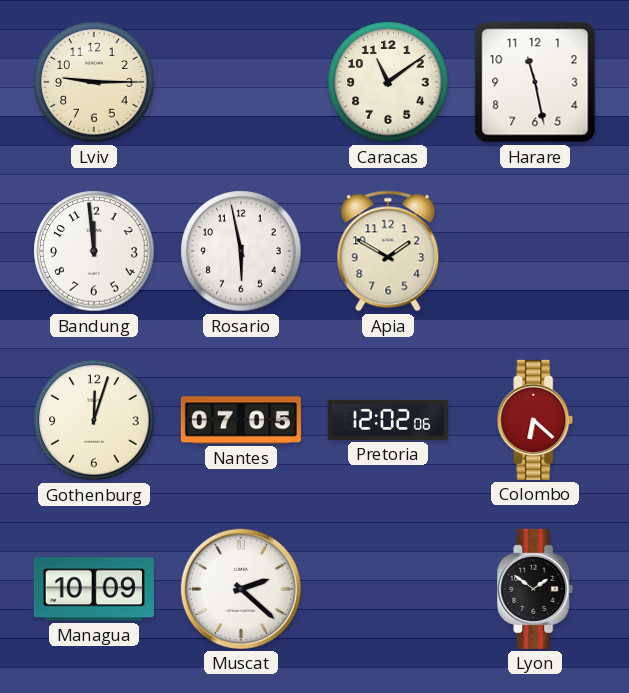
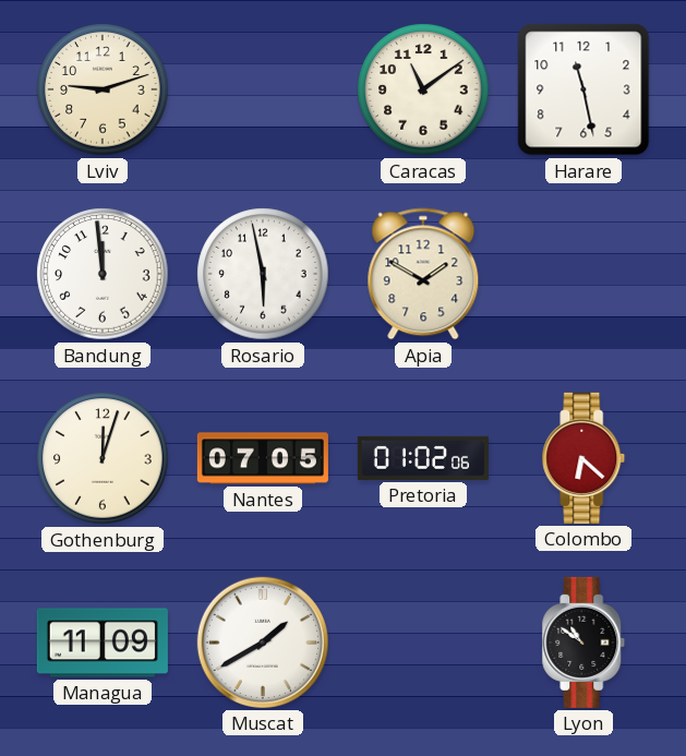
Lviv: 9:15 -> 9:12 (103, 89)
Pretoria: 12:02 -> 01:02 (423, 458)
Managua: 10:09 -> 11:09 (103, 643)
Muscat: 2:22 -> 1:40 (263, 643)
Lyon: 1:51 -> 10:51 (583, 643)
